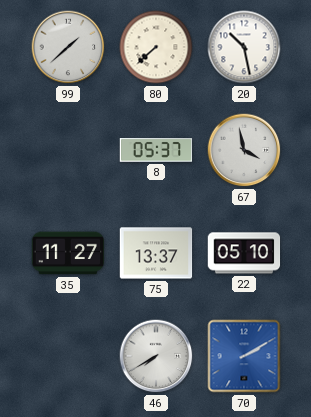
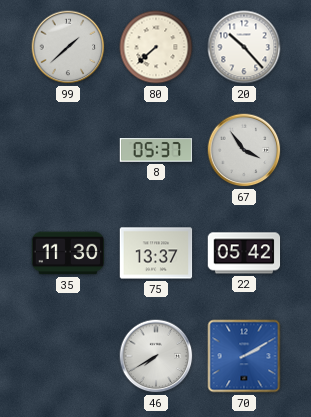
20: 10:28 -> 10:23 (244, 47)
67: 3:58 -> 3:54 (244, 150)
35: 11:27 -> 11:30 (68, 253)
22: 05:10 -> 05:42 (244, 253)
